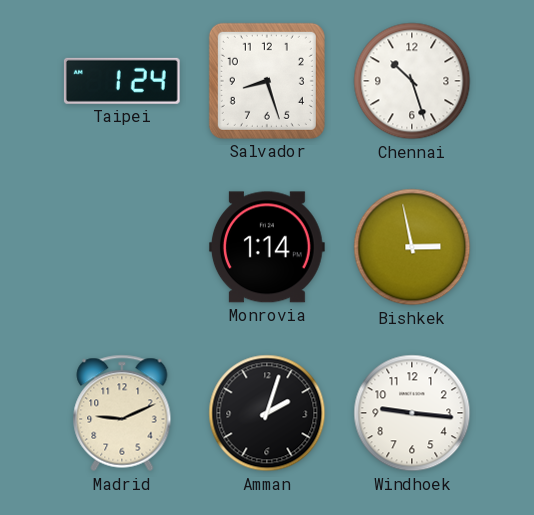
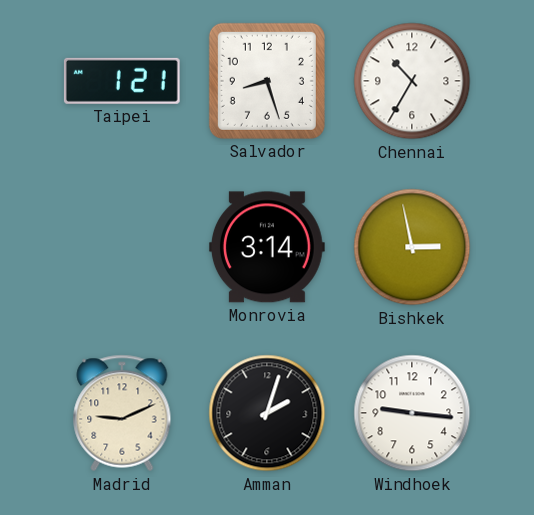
Taipei: 1:24 -> 1:21 (122, 81)
Chennai: 10:27 -> 10:35 (412, 81)
Monrovia: 1:14 -> 3:14 (267, 247)
